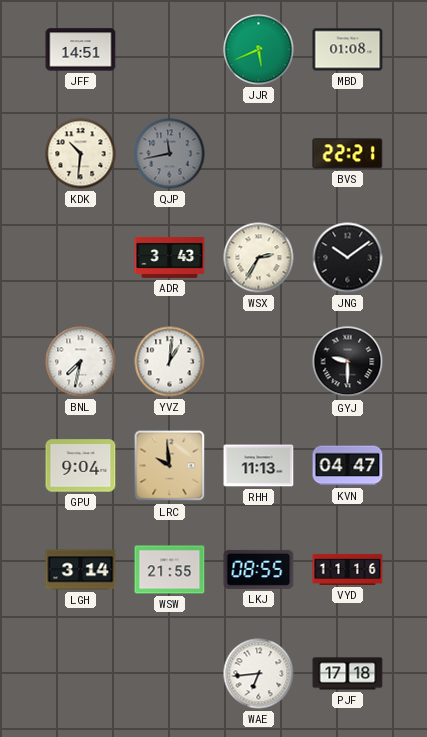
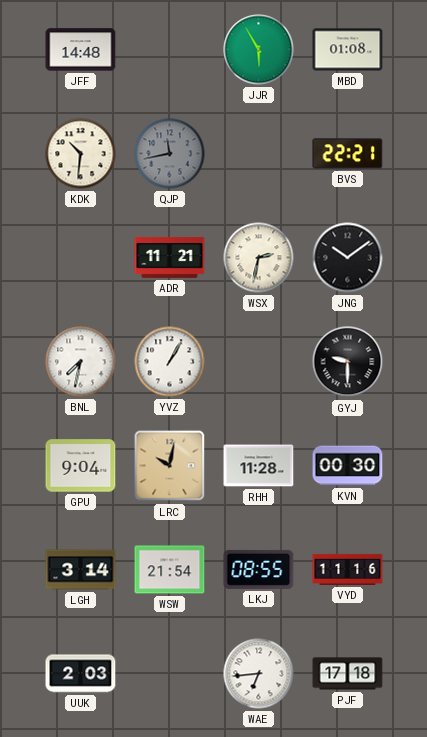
JFF: 14:51 -> 14:48 (81, 50)
JJR: 5:41 -> 5:55 (259, 50)
ADR: 3:43 -> 11:21 (170, 257)
WSX: 2:35 -> 2:32 (259, 258)
YVZ: 1:01 -> 1:05 (170, 362)
LRC: 9:59 -> 10:02 (170, 466)
RHH: 11:13 -> 11:28 (259, 466)
KVN: 04:47 -> 00:30 (348, 466)
WSW: 21:55 -> 21:54 (170, 570)
UUK: none -> 2:03 (81, 674)
